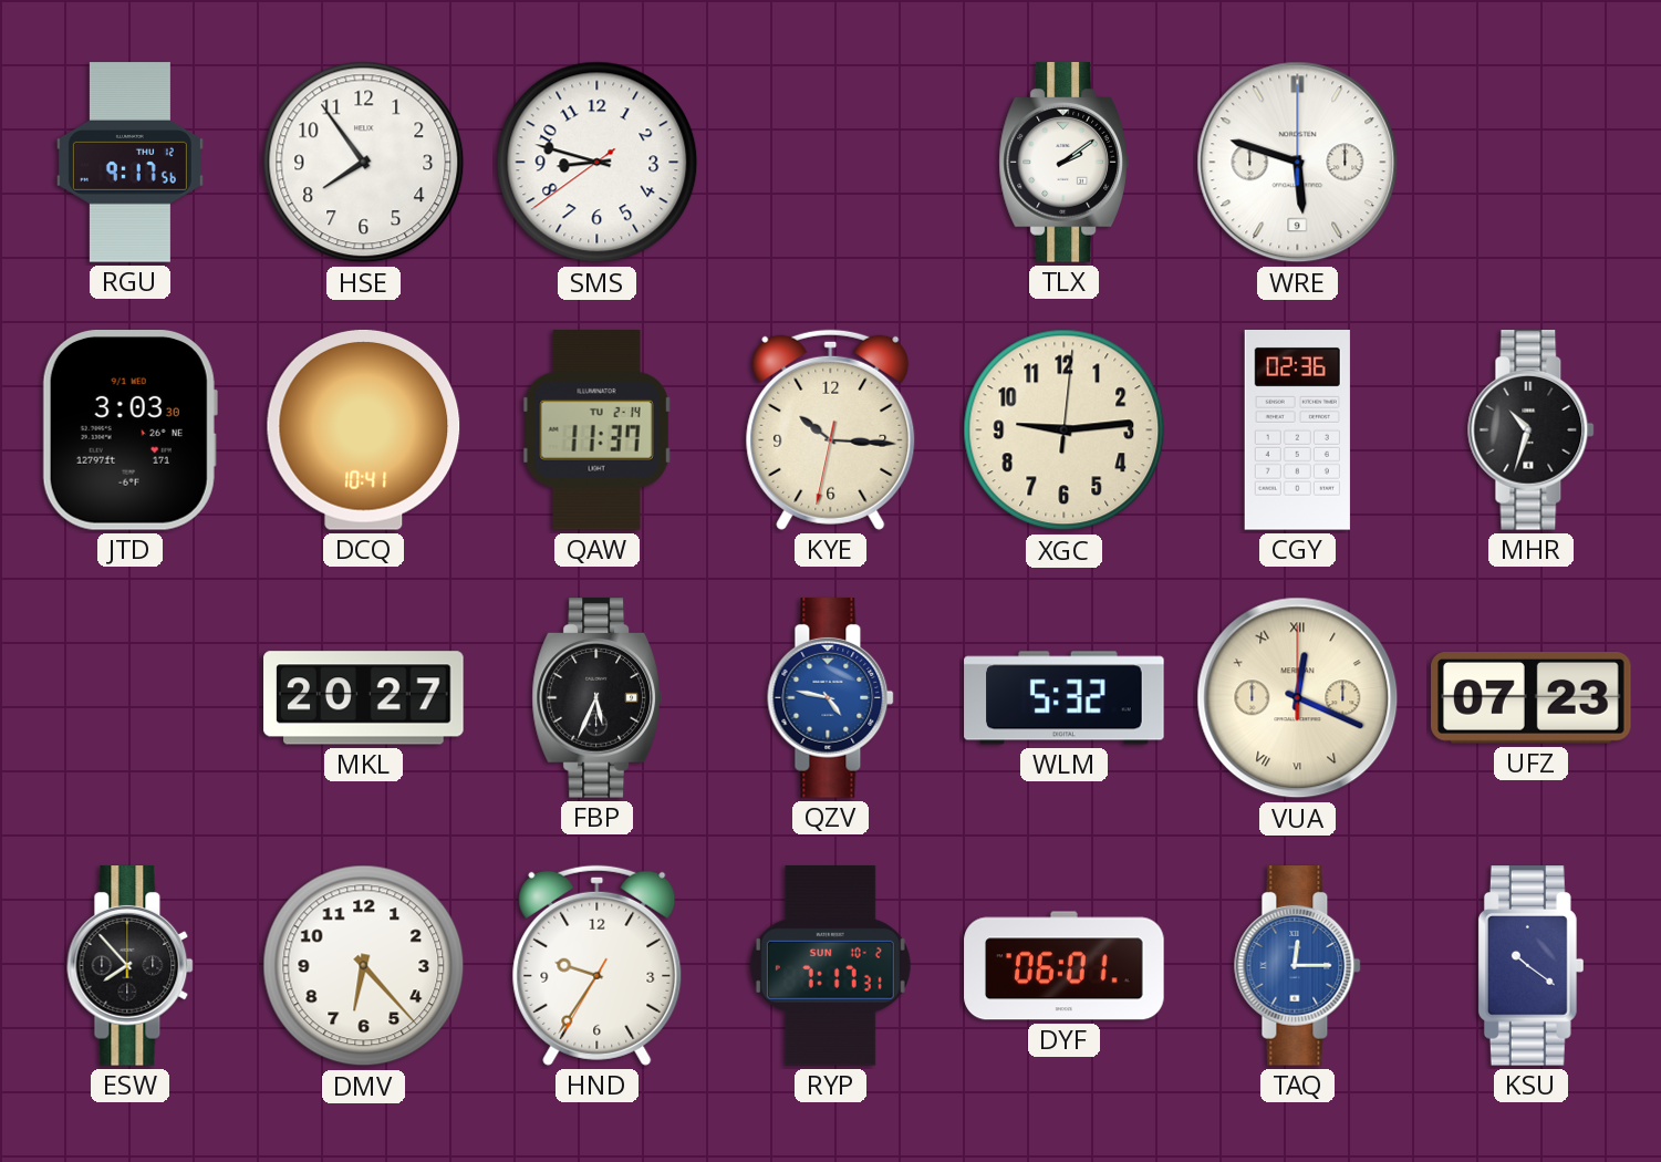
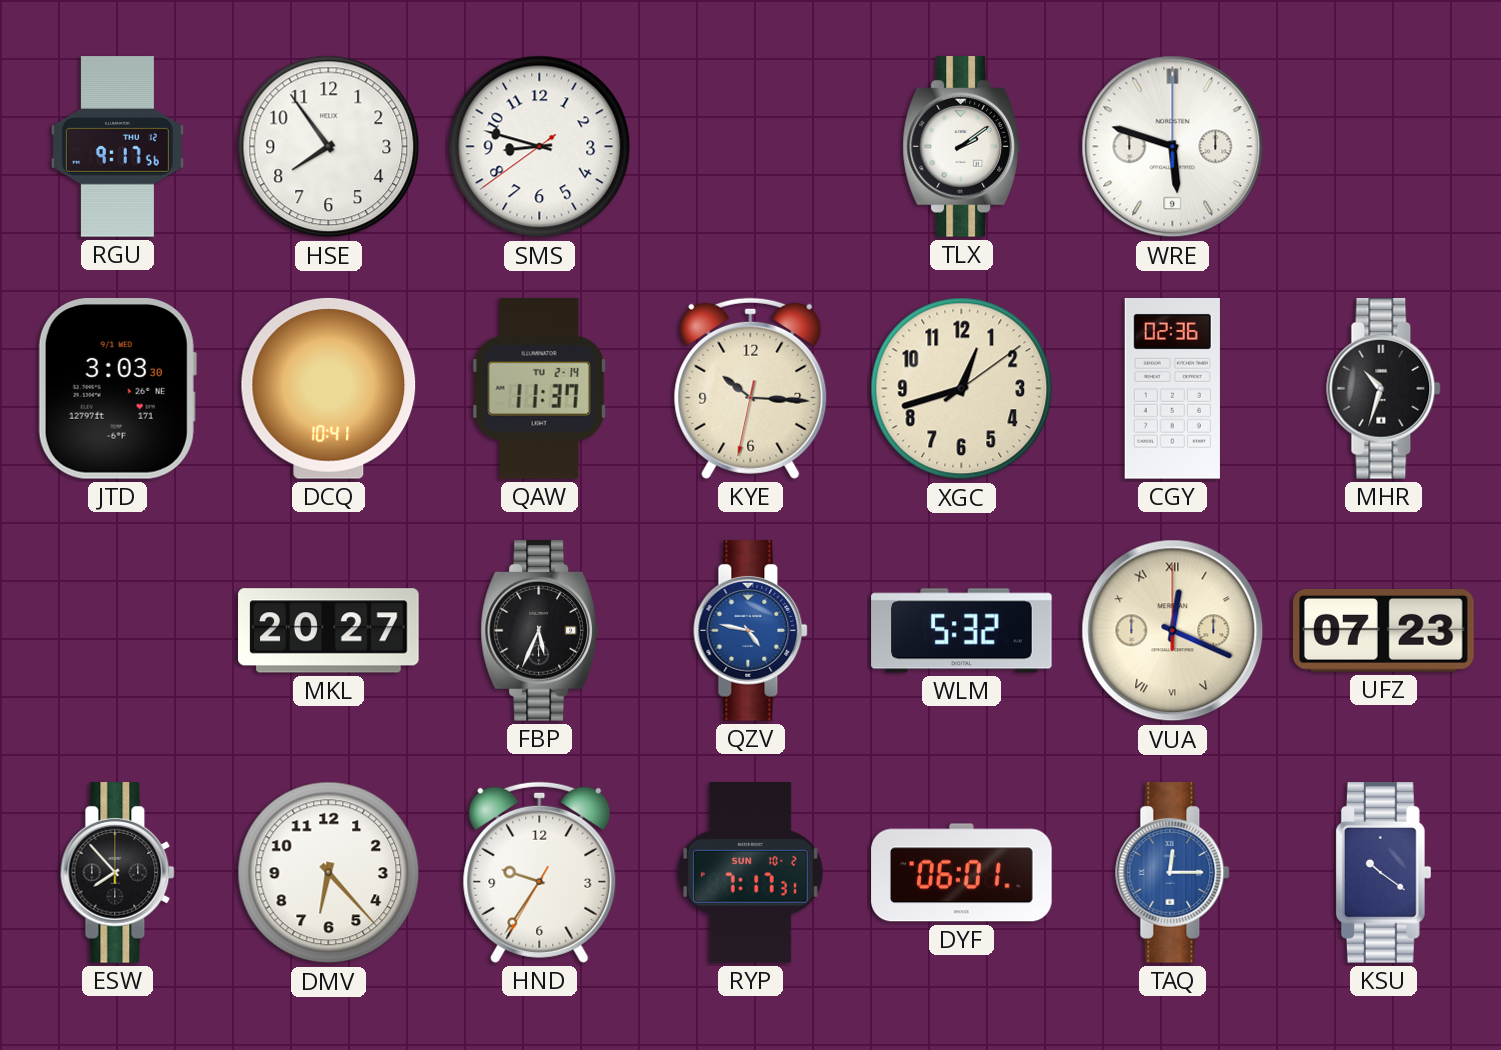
XGC: 9:14 -> 12:42 (962, 389)
